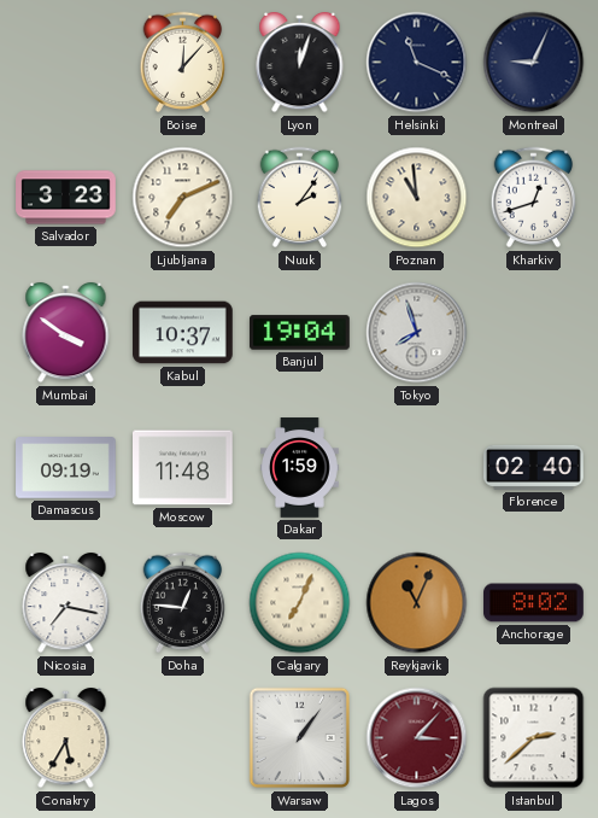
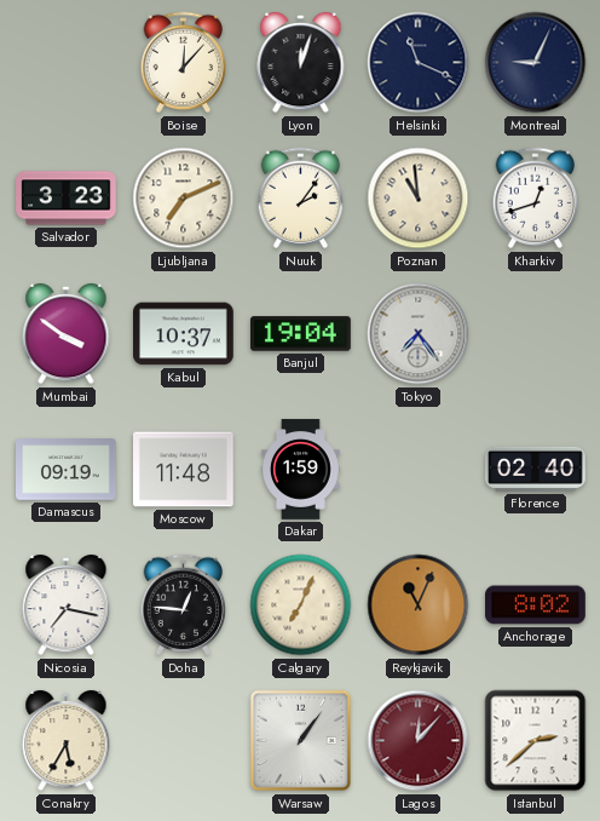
Tokyo: 7:57 -> 7:24 (419, 334)
Lagos: 3:07 -> 12:07 (419, 741)
